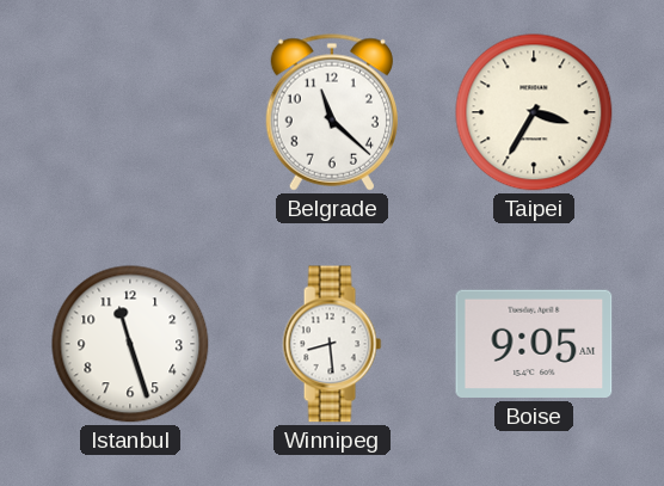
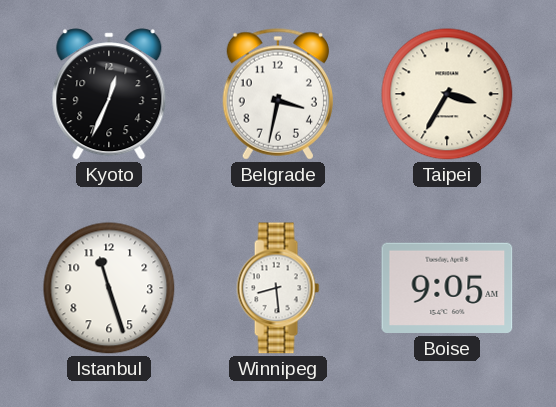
Kyoto: none -> 12:34 (109, 94)
Belgrade: 11:22 -> 3:32 (278, 94)
